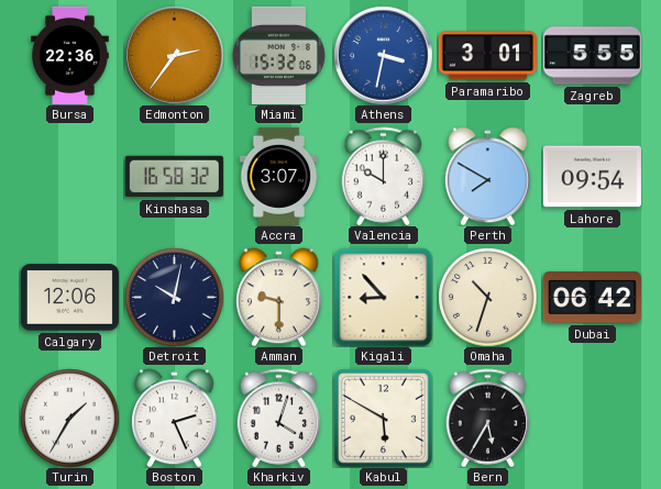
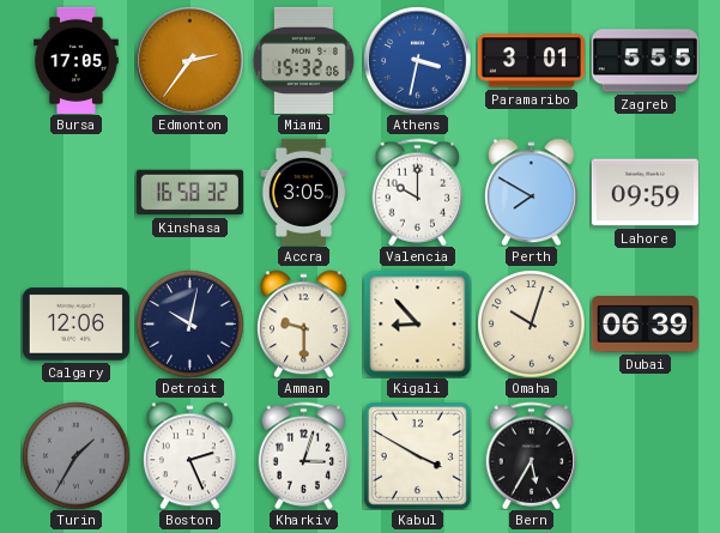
Bursa: 22:36 -> 17:05 (77, 60)
Accra: 3:07 -> 3:05 (304, 192)
Lahore: 09:54 -> 09:59 (645, 193)
Omaha: 10:33 -> 10:03 (531, 323)
Dubai: 06:42 -> 06:39 (645, 325)
Turin dial: white -> grey (75, 455)
Kharkiv: 4:03 -> 3:03 (304, 455)
Kabul: 5:50 -> 3:50 (417, 455)
